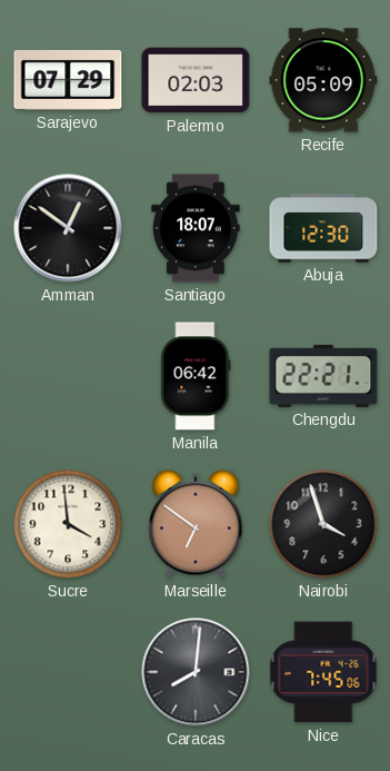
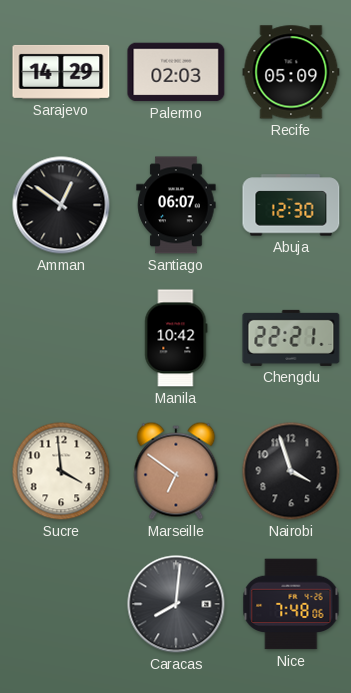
Sarajevo: 07:29 -> 14:29 (61, 72)
Santiago: 18:07 -> 06:07 (176, 205)
Manila: 06:42 -> 10:42 (176, 338)
Nice: 7:45 -> 7:48 (291, 604)
